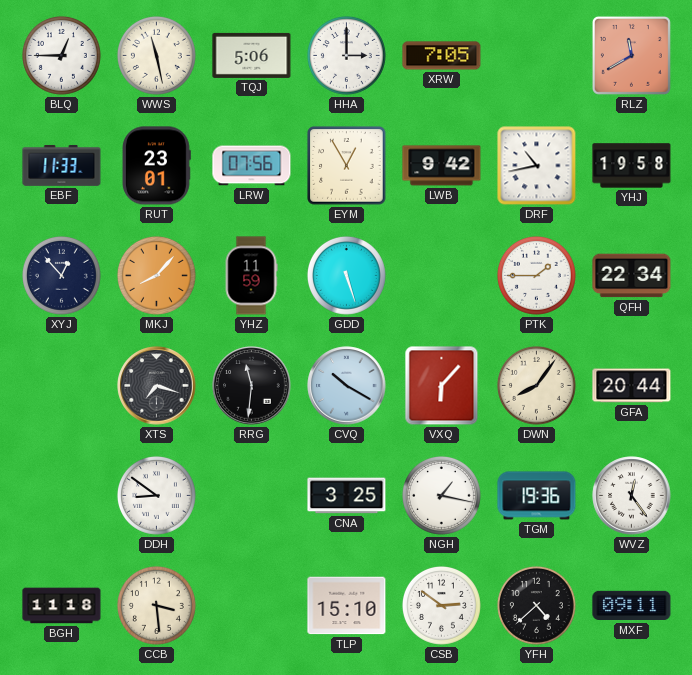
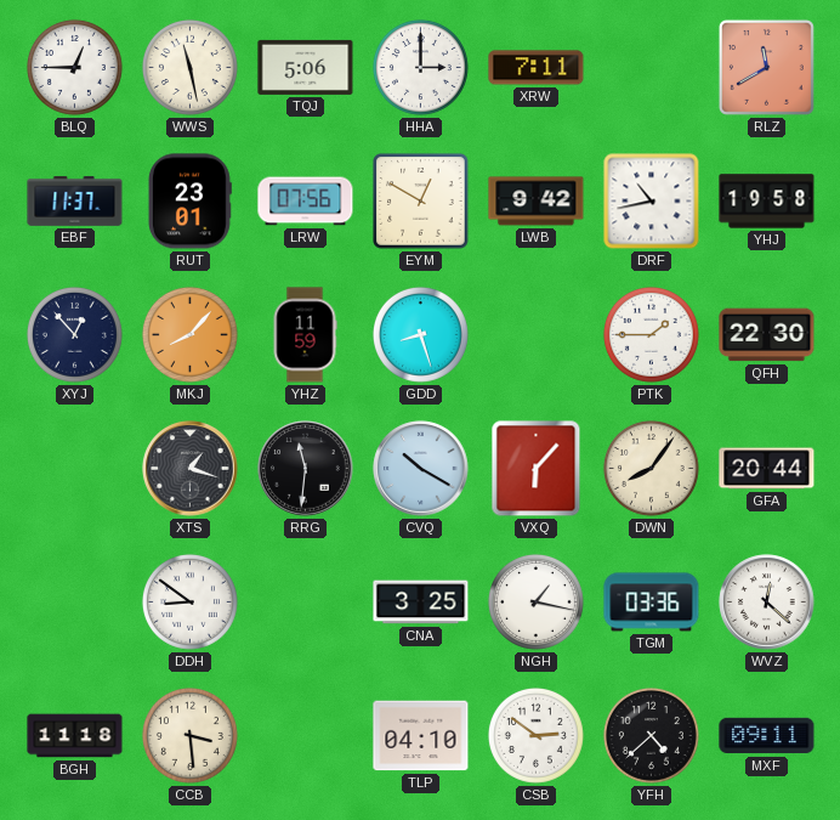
XRW: 7:05 -> 7:11 (537, 68)
EBF: 11:33 -> 11:37 (75, 202)
EYM: 12:55 -> 12:50 (421, 202)
GDD: 5:27 -> 8:27 (420, 334)
QFH: 22:34 -> 22:30 (767, 335)
XTS: 7:18 -> 1:18 (191, 469)
TGM: 19:36 -> 03:36 (652, 603)
WVZ: 12:24 -> 12:22 (767, 603)
TLP: 15:10 -> 04:10 (421, 736)
